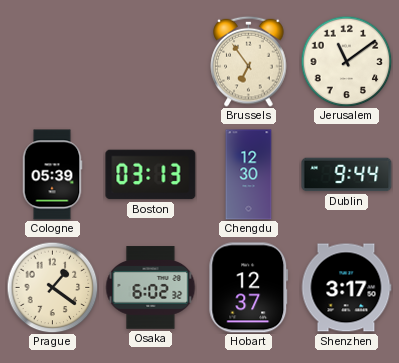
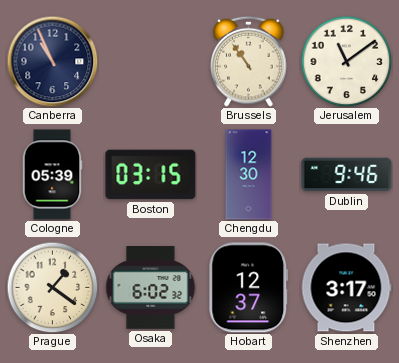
Canberra: none -> 10:56 (52, 61)
Brussels: 6:54 -> 10:54 (249, 61)
Boston: 03:13 -> 03:15 (151, 175)
Dublin: 9:44 -> 9:46 (347, 175)
